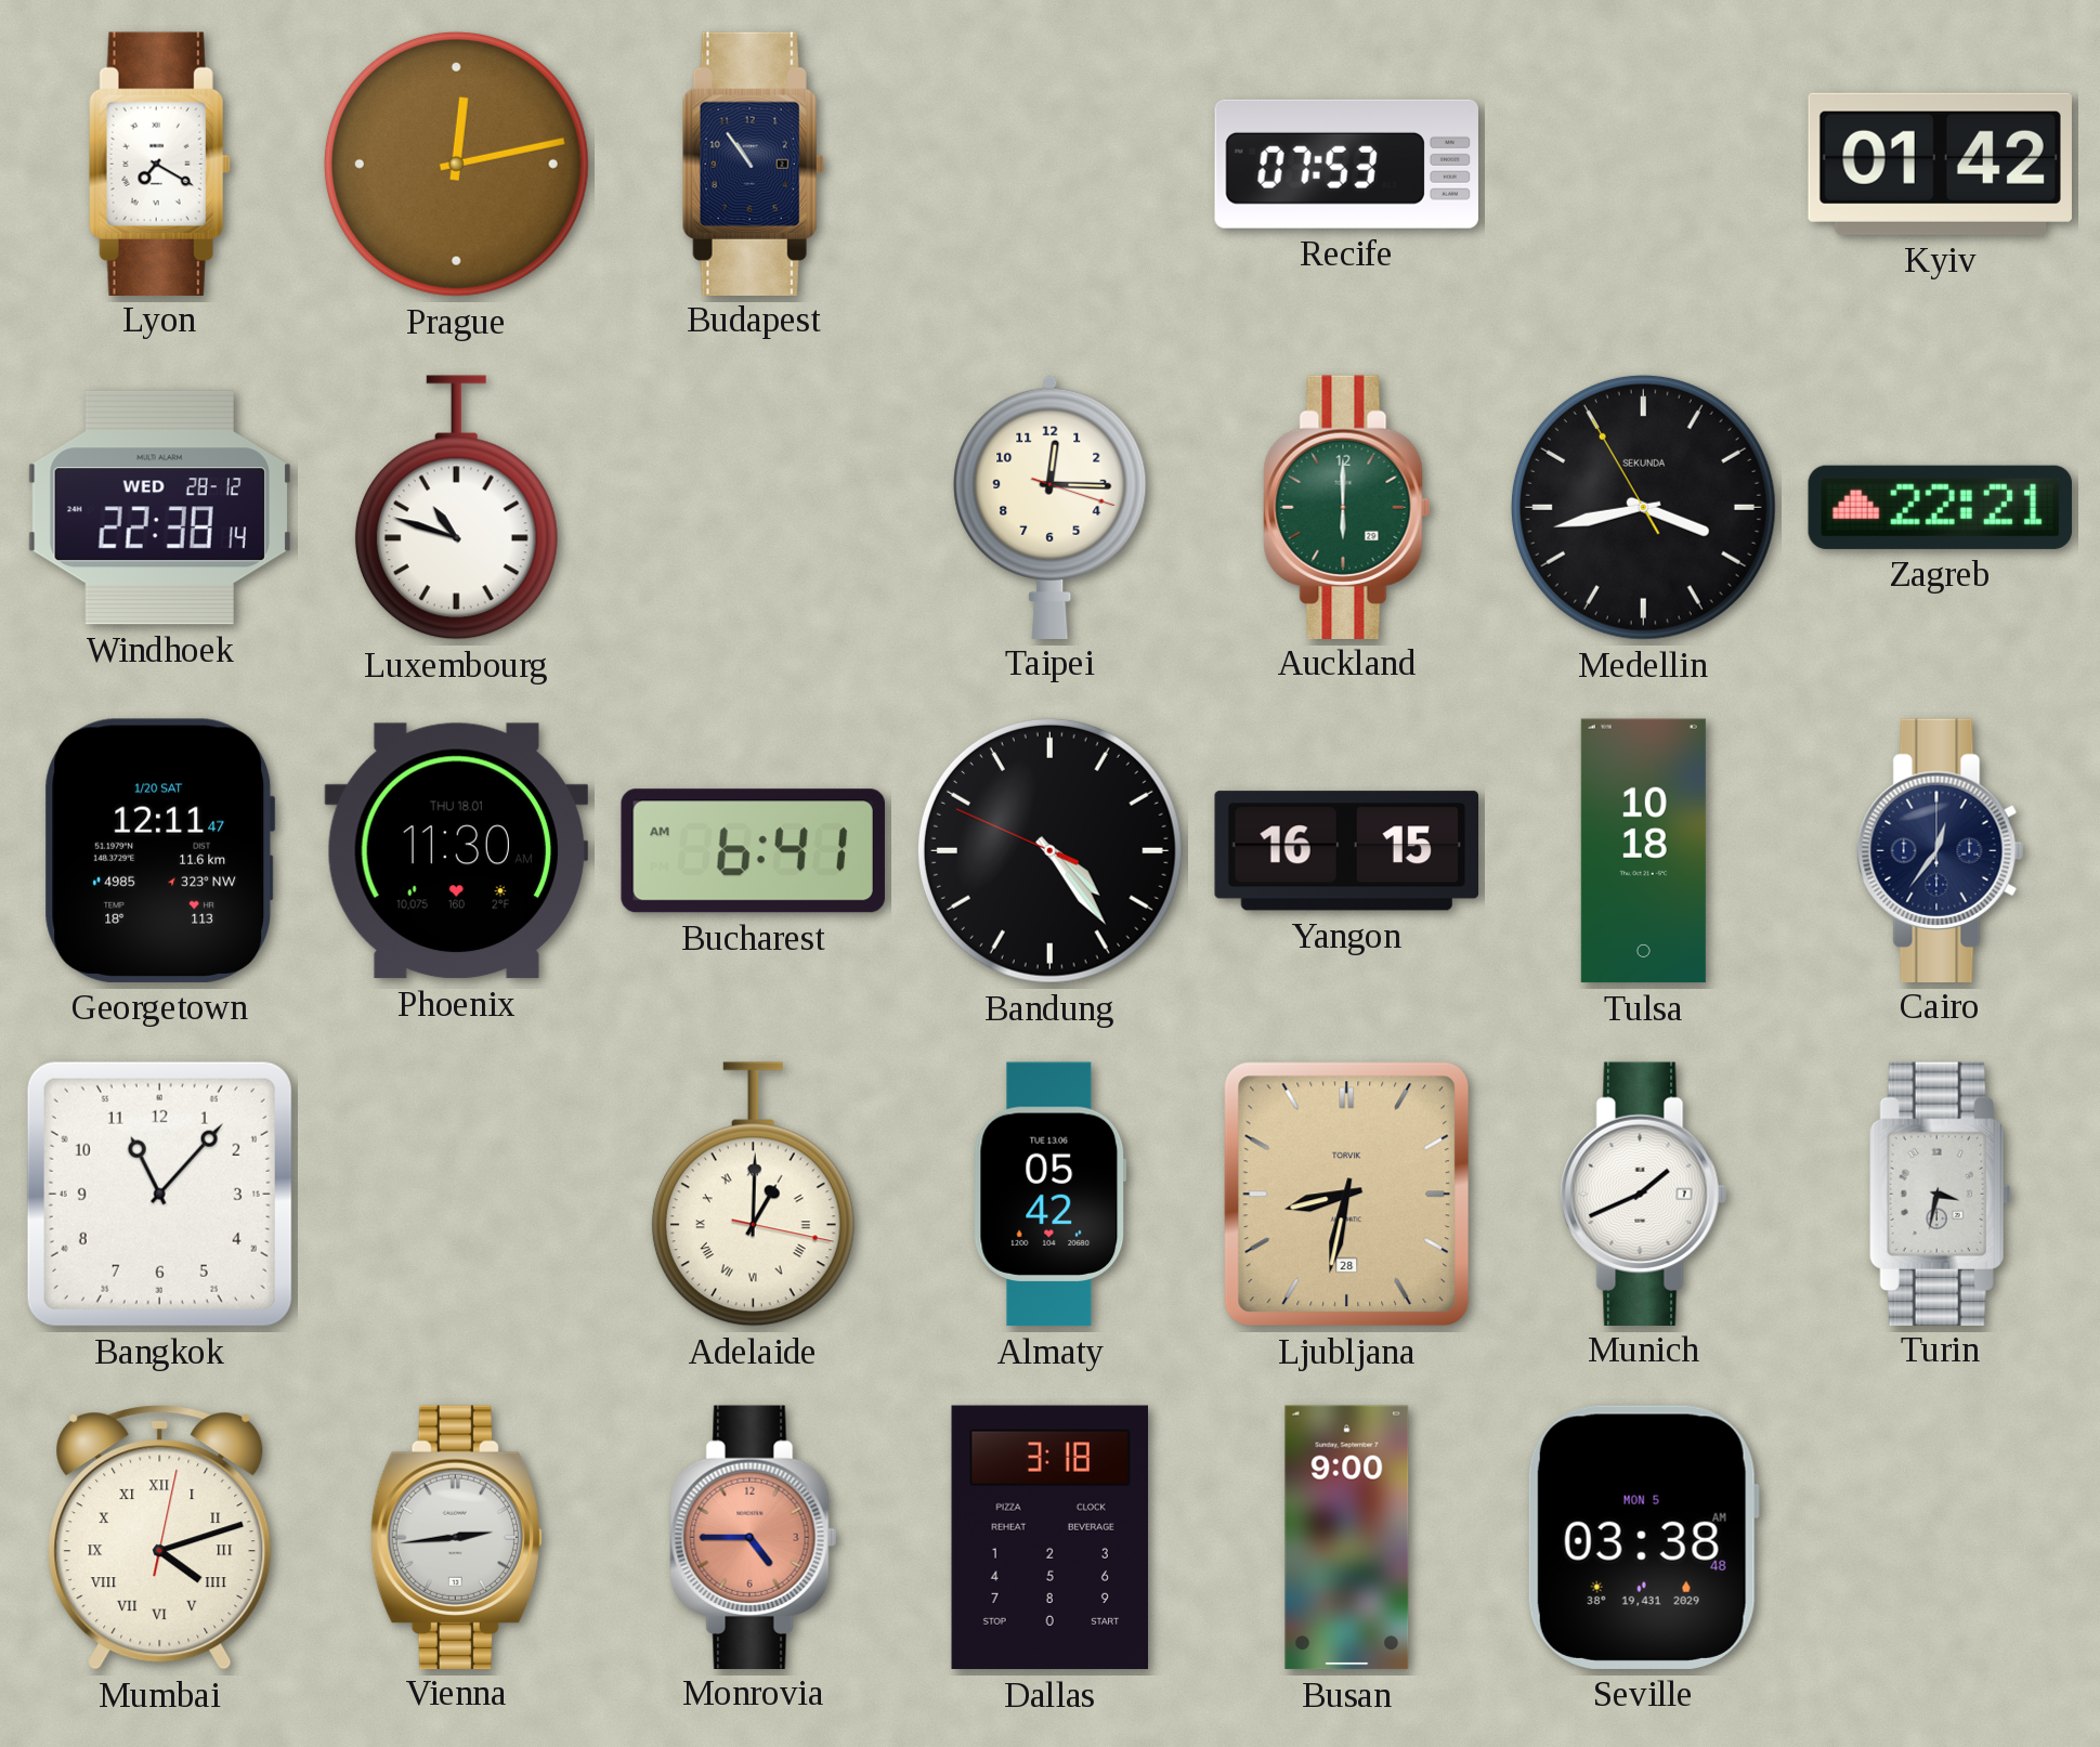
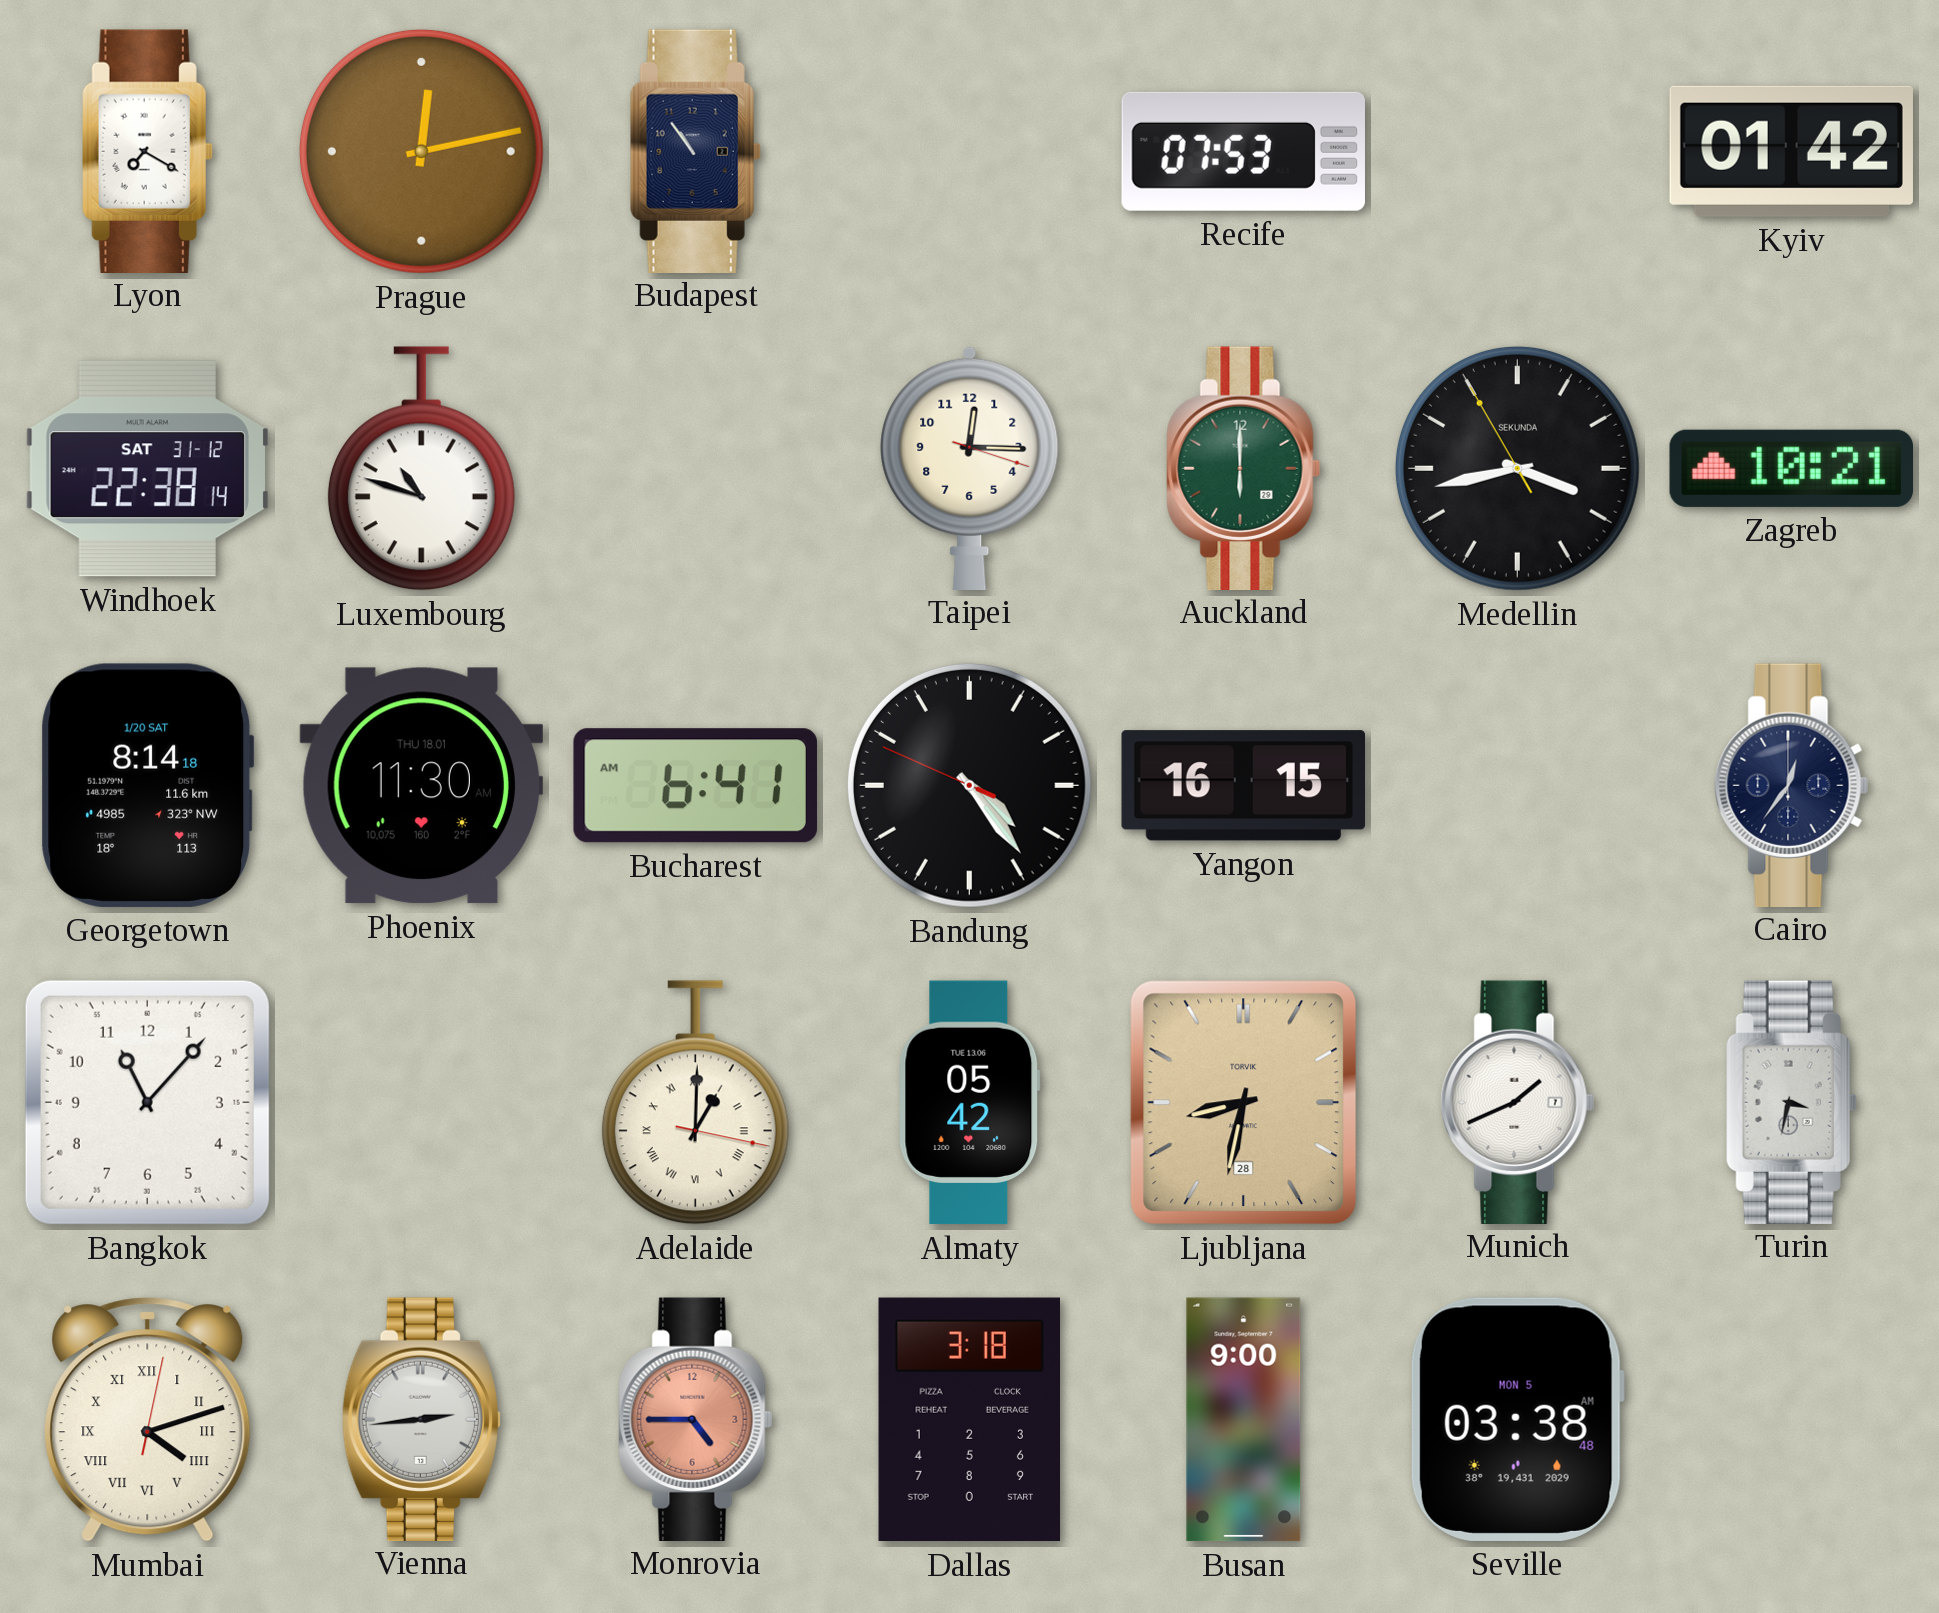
Windhoek date: WED 28-12 -> SAT 31-12 (147, 469)
Zagreb: 22:21 -> 10:21 (1791, 468)
Georgetown: 12:11 -> 8:14 (148, 785)
Tulsa: 10:18 -> none (1643, 851)
